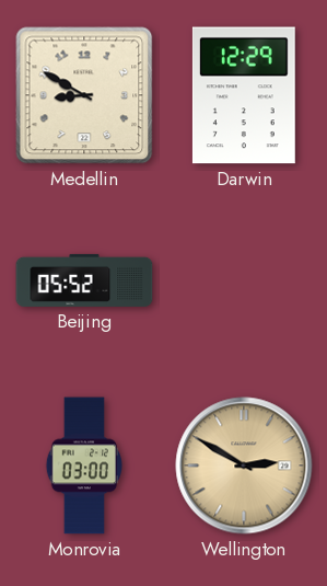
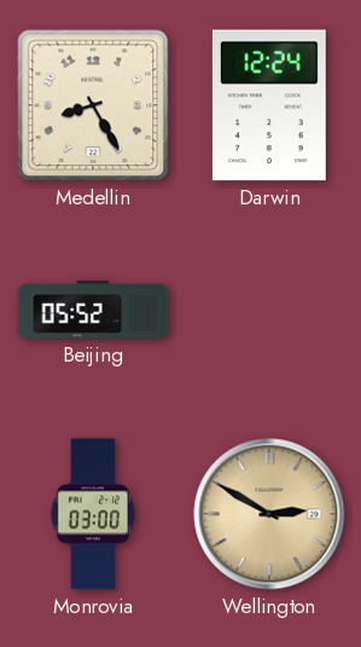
Medellin: 8:50 -> 8:25 (93, 105)
Darwin: 12:29 -> 12:24 (269, 105)
